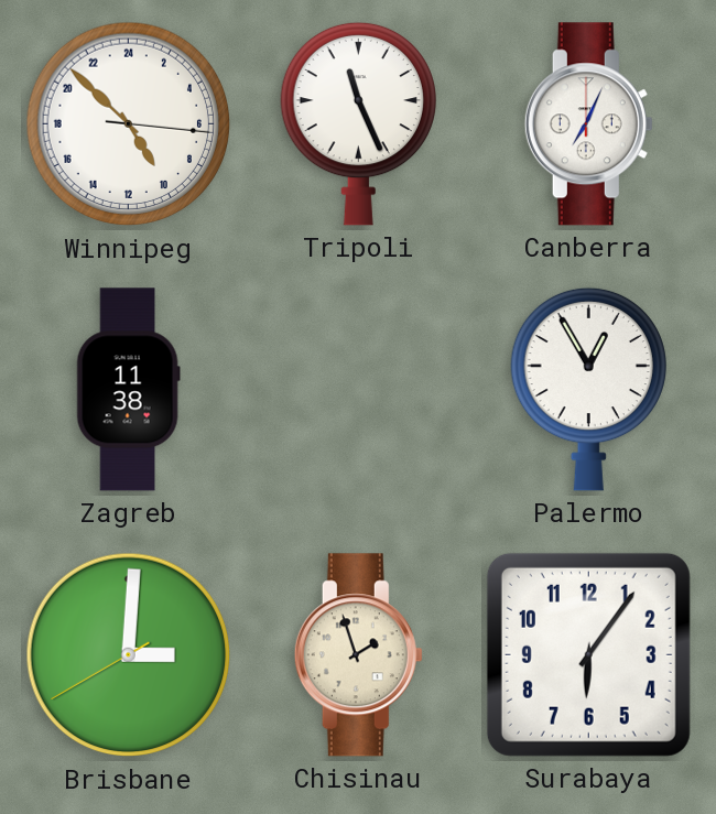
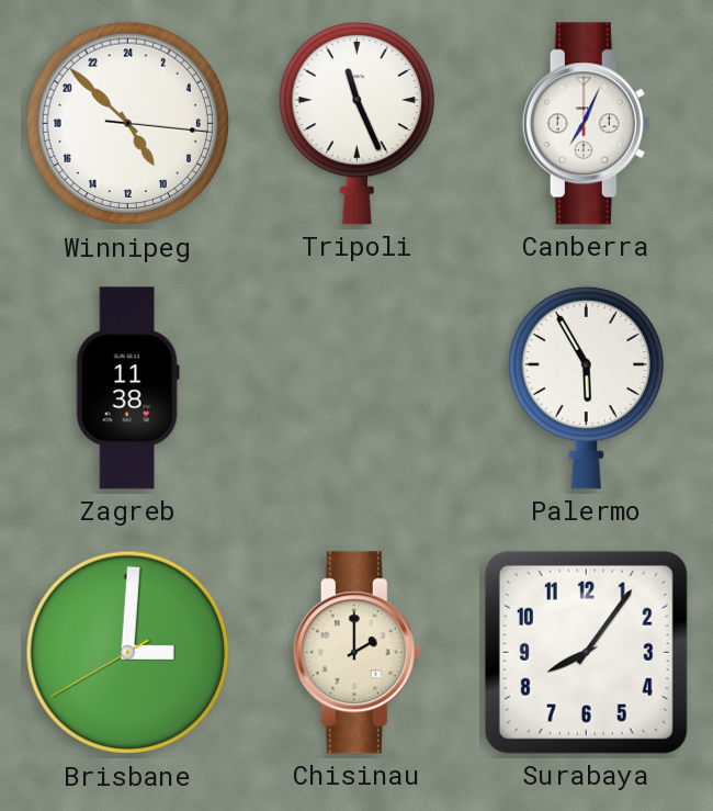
Palermo: 12:55 -> 5:55 (586, 387)
Chisinau: 1:57 -> 2:00 (356, 653)
Surabaya: 6:06 -> 8:06 (586, 652)
